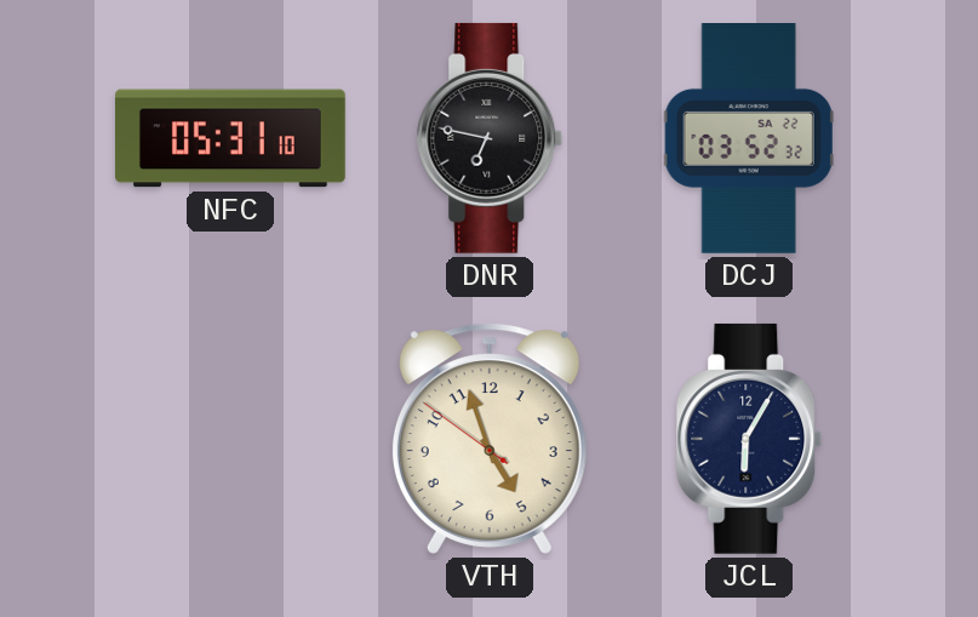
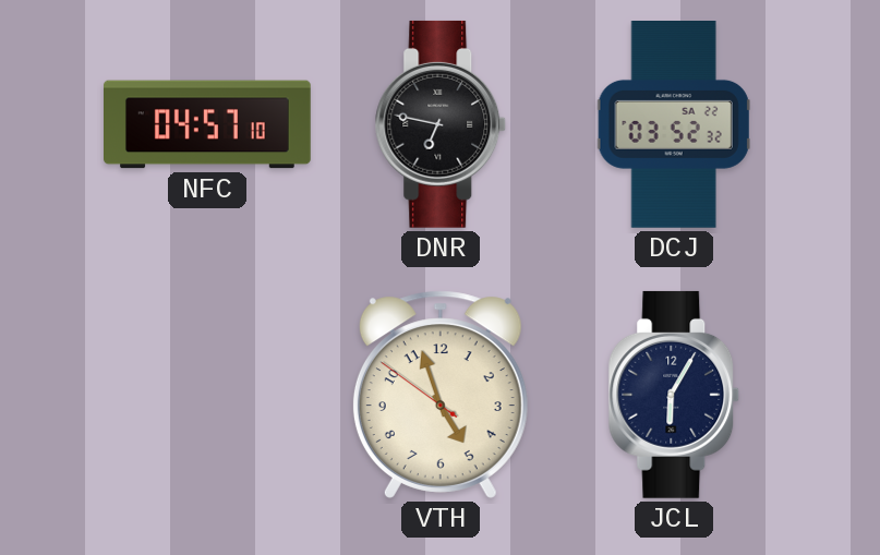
NFC: 05:31 -> 04:57 (208, 124)
